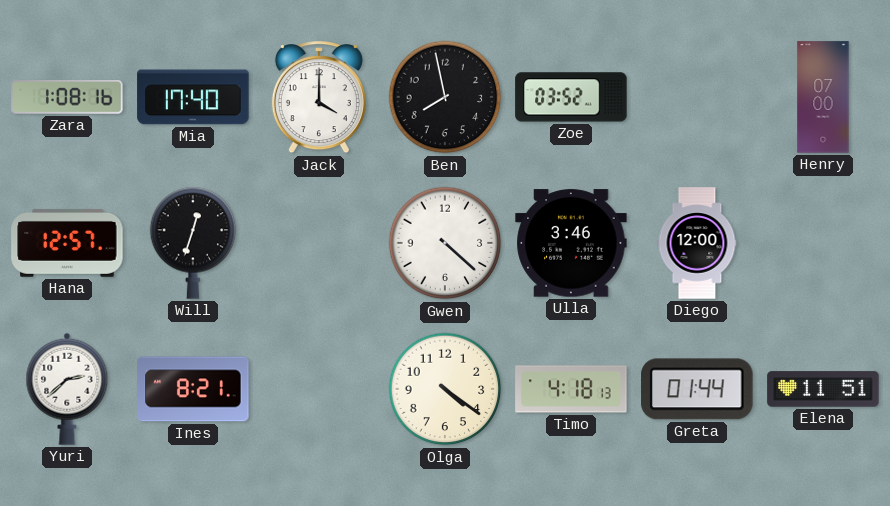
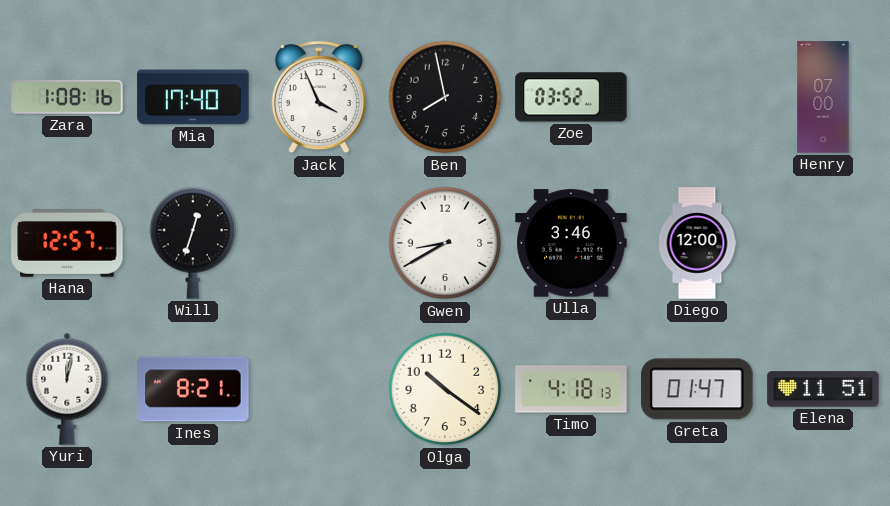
Jack: 4:00 -> 3:56 (319, 98)
Gwen: 4:22 -> 8:40 (445, 243)
Yuri: 2:38 -> 12:02 (67, 389)
Olga: 4:21 -> 10:21 (445, 389)
Greta: 01:44 -> 01:47 (697, 389)
